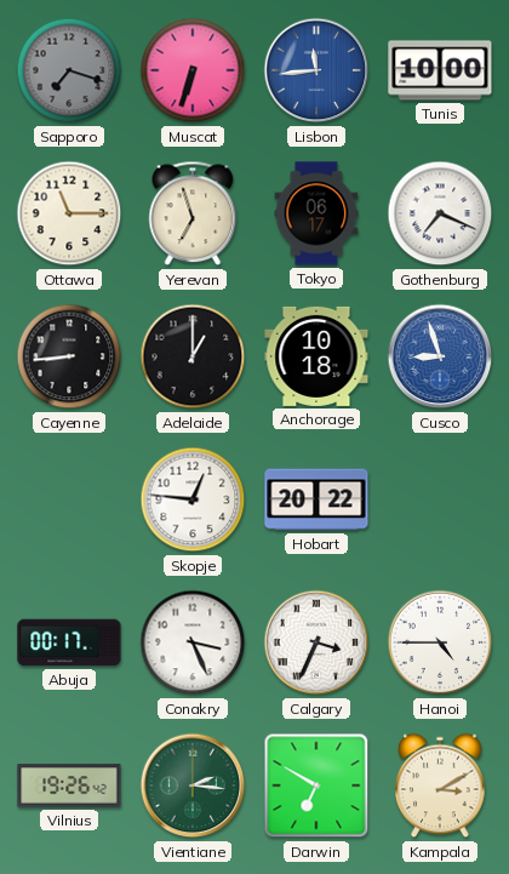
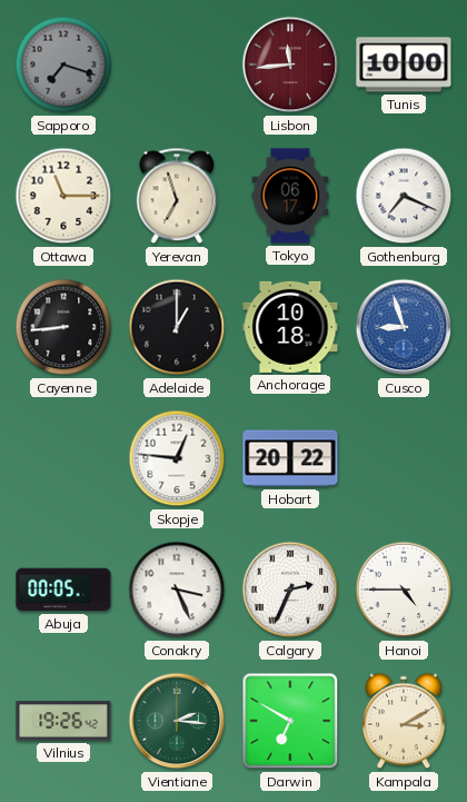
Muscat: 6:33 -> none (193, 70)
Lisbon dial: blue -> burgundy (290, 65)
Abuja: 00:17 -> 00:05 (63, 590)
Calgary: 3:34 -> 2:34 (290, 590)
